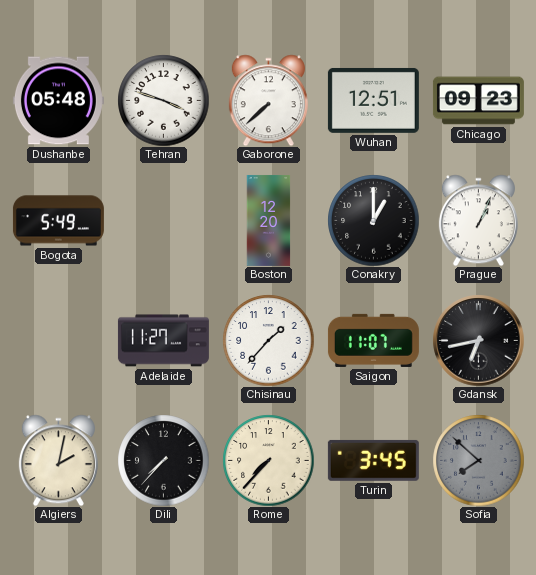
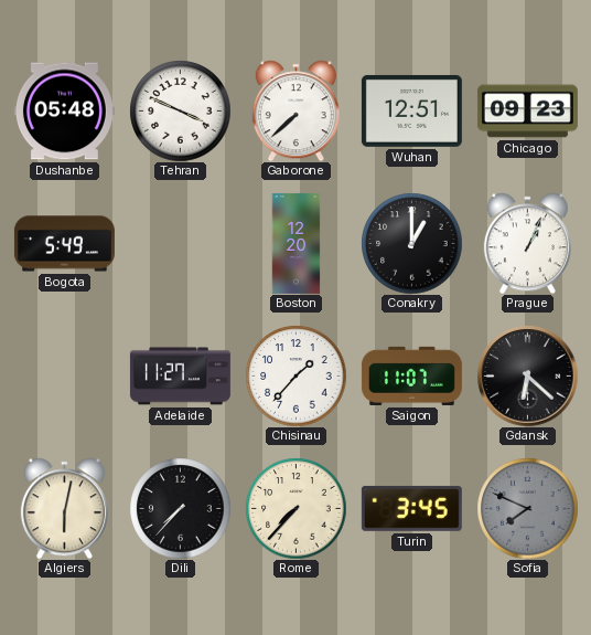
Tehran: 3:48 -> 3:49 (180, 110)
Gdansk: 6:43 -> 6:22 (527, 375)
Algiers: 2:02 -> 6:02 (64, 508)
Sofia: 7:52 -> 7:49 (527, 508)
